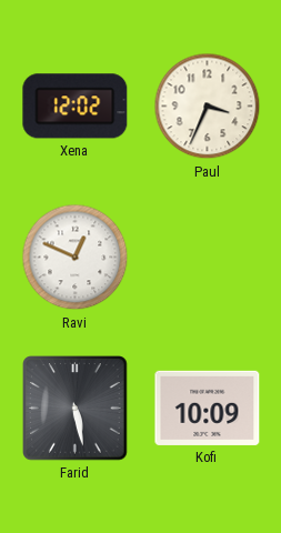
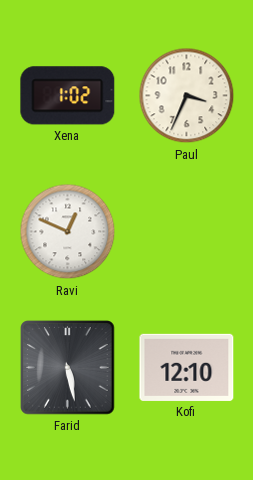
Xena: 12:02 -> 1:02 (68, 96)
Kofi: 10:09 -> 12:10 (187, 367)
